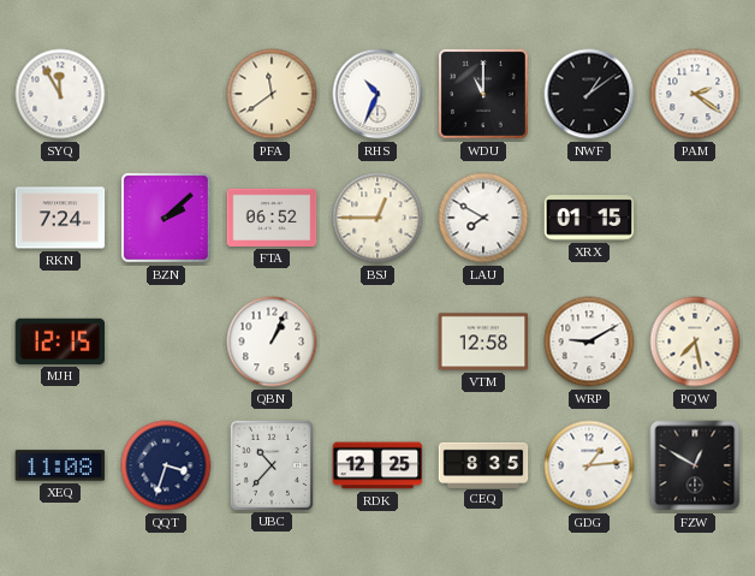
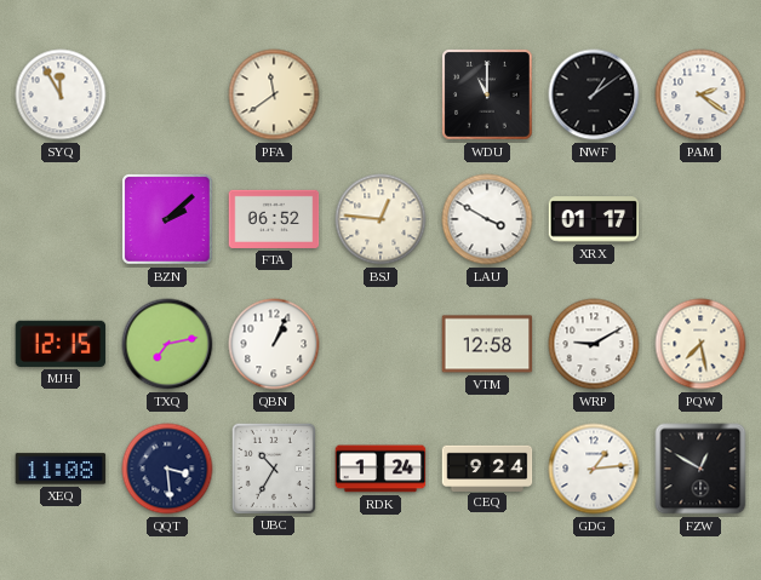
RHS: 10:34 -> none (377, 94)
RKN: 7:24 -> none (60, 218)
BSJ: 12:45 -> 12:46 (380, 219)
LAU: 7:50 -> 3:50 (487, 219)
XRX: 01:15 -> 01:17 (594, 219)
TXQ: none -> 7:13 (167, 344)
QQT: 3:33 -> 3:29 (167, 469)
UBC: 10:37 -> 10:35 (274, 467)
RDK: 12:25 -> 1:24 (380, 469)
CEQ: 8:35 -> 9:24 (487, 467)
